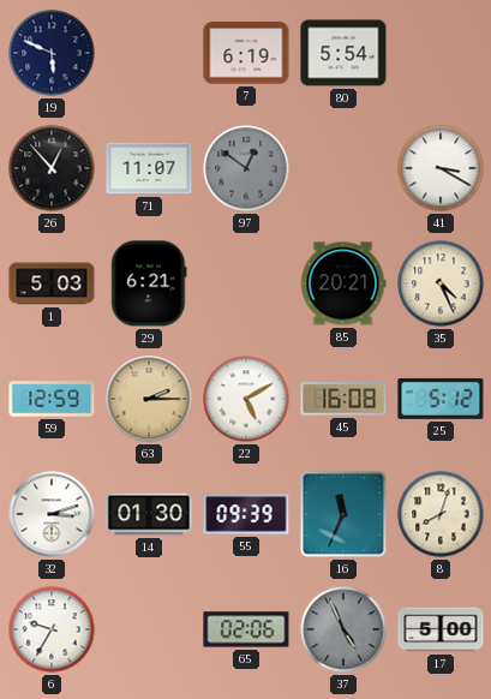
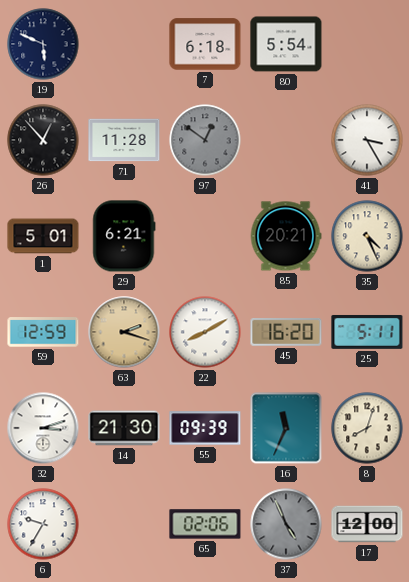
7: 6:19 -> 6:18 (205, 44)
71: 11:07 -> 11:28 (124, 140)
41: 3:20 -> 3:25 (367, 140)
1: 5:03 -> 5:01 (43, 236)
63: 2:15 -> 2:18 (124, 332)
22: 5:10 -> 8:10 (205, 332)
45: 16:08 -> 16:20 (286, 333)
25: 5:12 -> 5:11 (367, 332)
14: 01:30 -> 21:30 (124, 428)
17: 5:00 -> 12:00 (367, 524)
